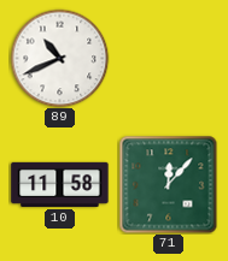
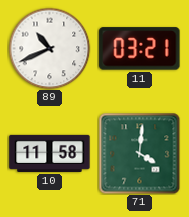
11: none -> 03:21 (140, 49)
71: 12:07 -> 4:01 (139, 153)
